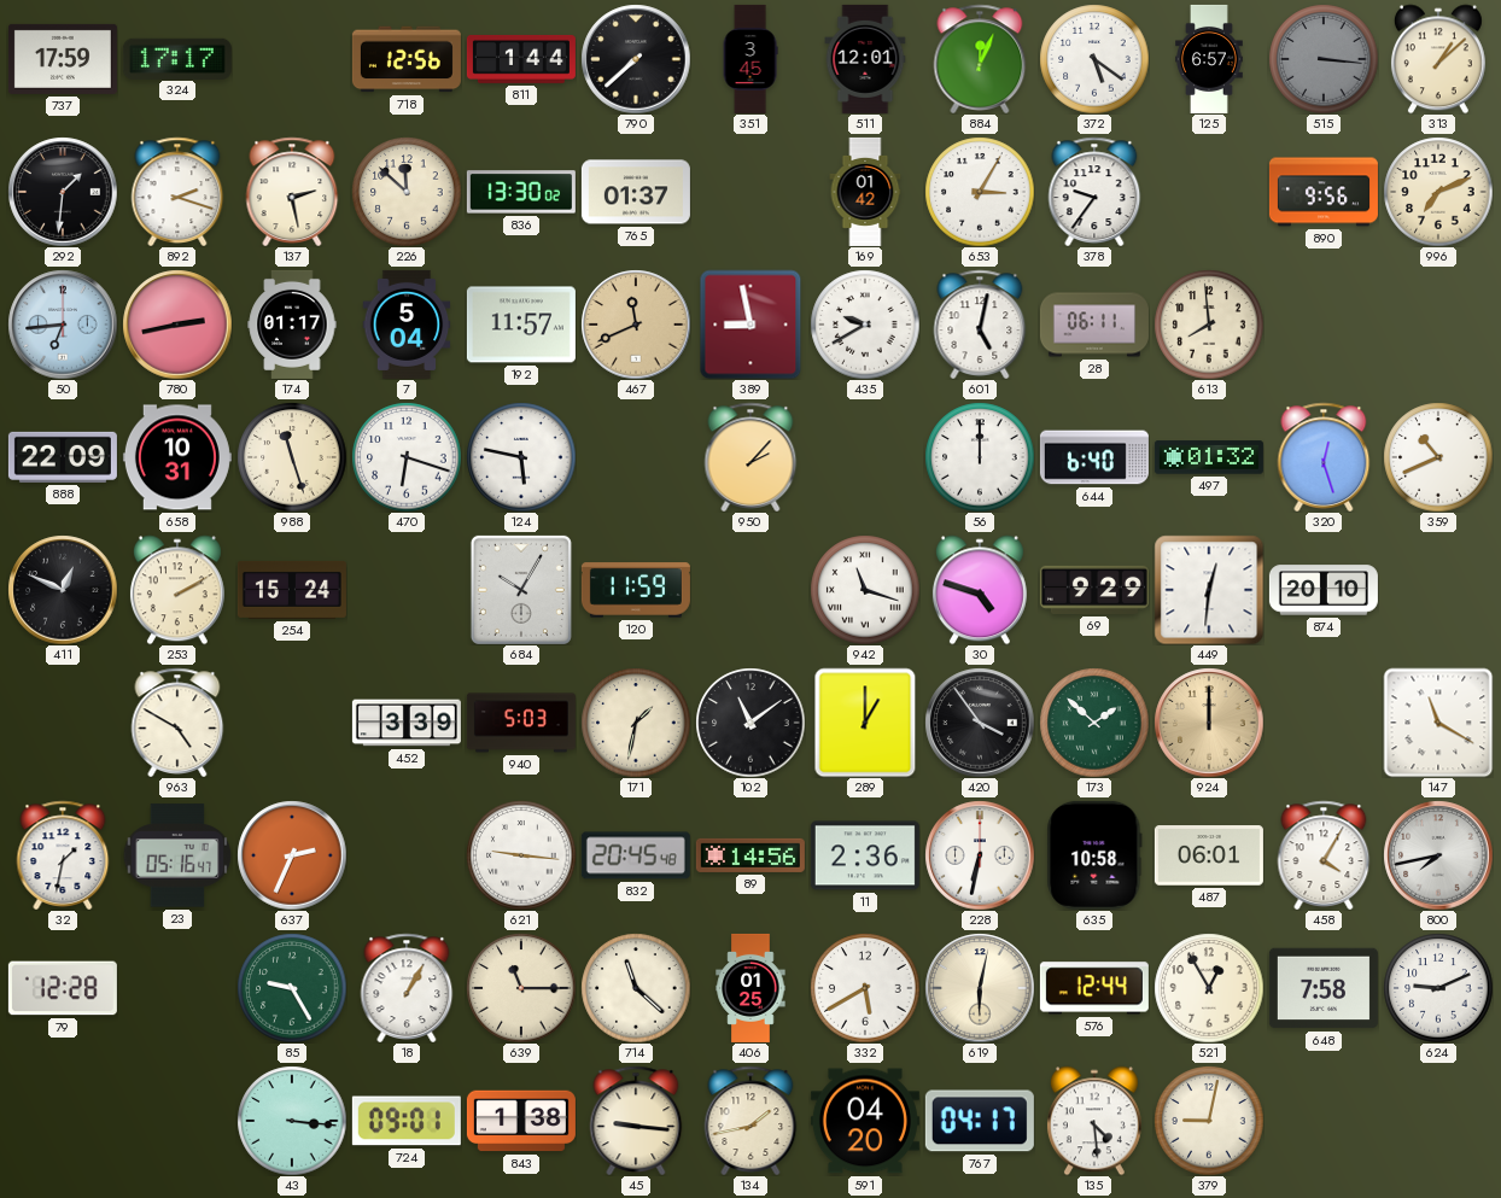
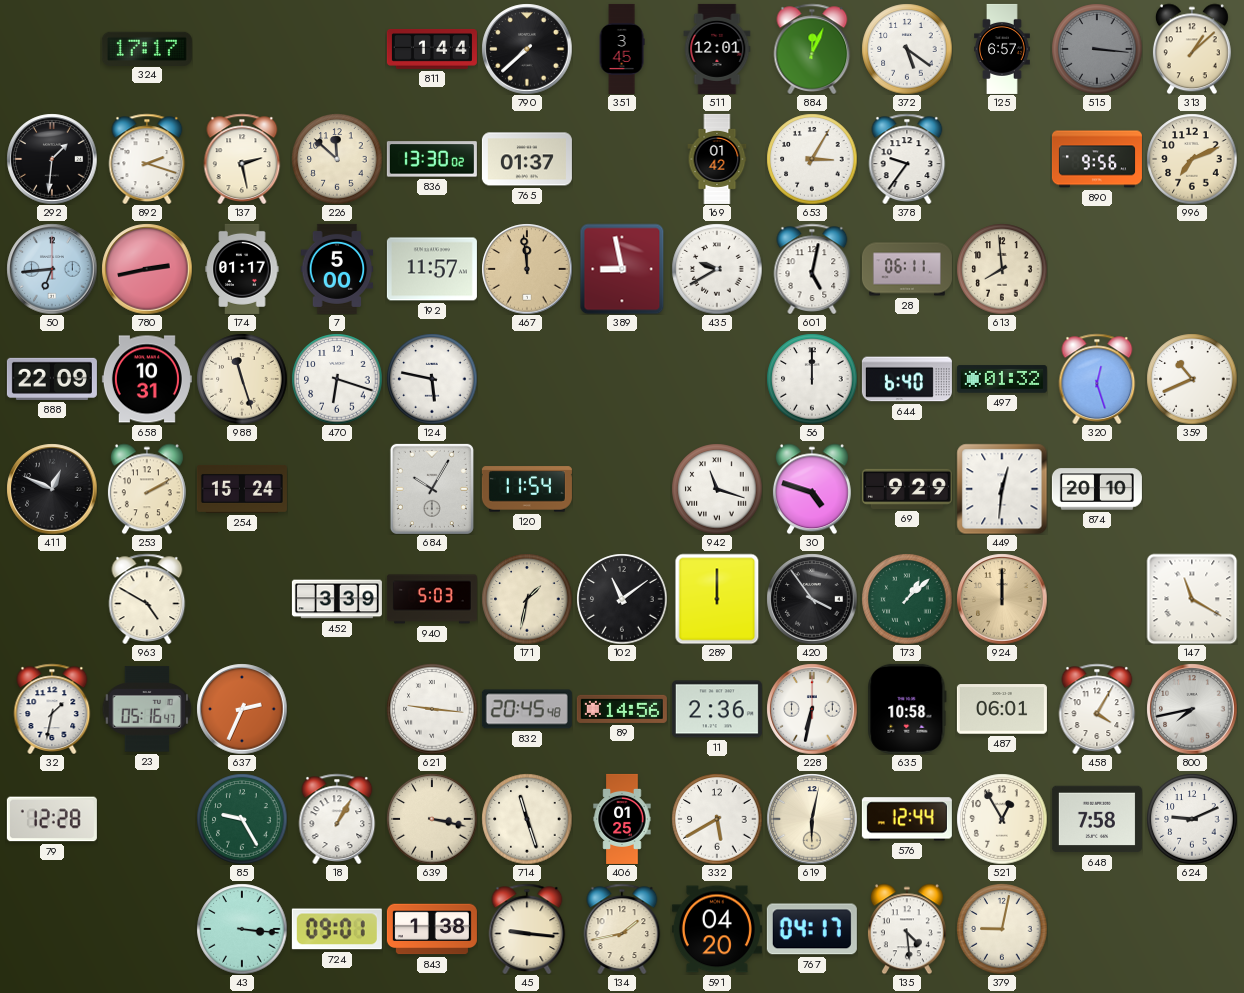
737: 17:59 -> none (63, 59)
718: 12:56 -> none (407, 59)
7: 5:04 -> 5:00 (337, 269)
467: 11:41 -> 11:59 (527, 269)
950: 2:07 -> none (751, 456)
120: 11:59 -> 11:54 (527, 489)
289: 1:00 -> 12:00 (717, 599)
173: 1:52 -> 1:08 (907, 599)
639: 11:15 -> 3:17 (432, 819)
714: 11:22 -> 11:27 (527, 819)
